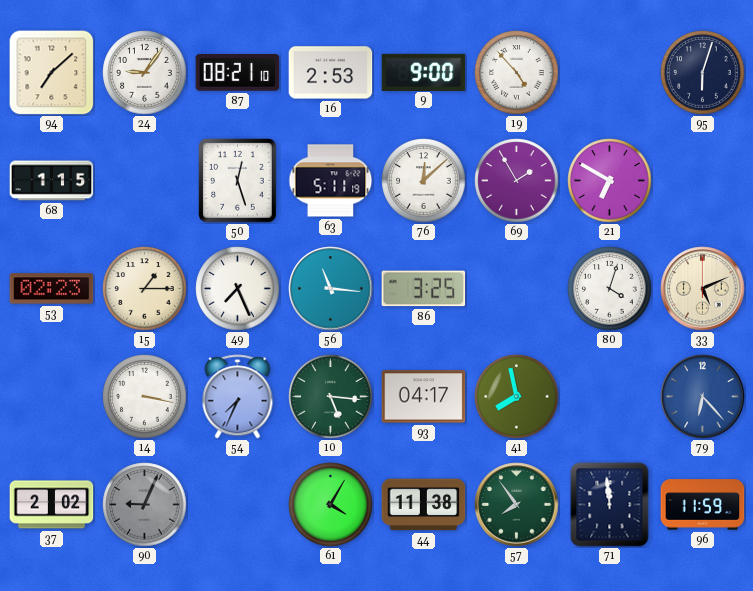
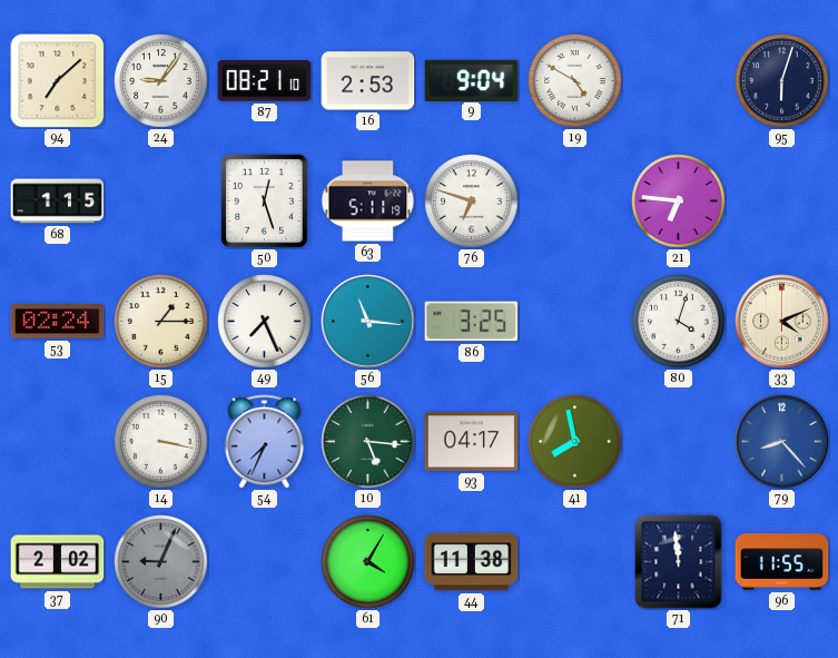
9: 9:00 -> 9:04 (472, 80)
19: 4:53 -> 4:50 (575, 81)
76: 12:08 -> 6:48 (472, 202)
69: 1:55 -> none (517, 181)
21: 6:50 -> 6:46 (679, 202)
53: 02:23 -> 02:24 (58, 322)
33: 5:11 -> 4:11 (782, 322)
79: 6:23 -> 8:23 (782, 442)
57: 7:54 -> none (517, 505)
96: 11:59 -> 11:55 (782, 562)
